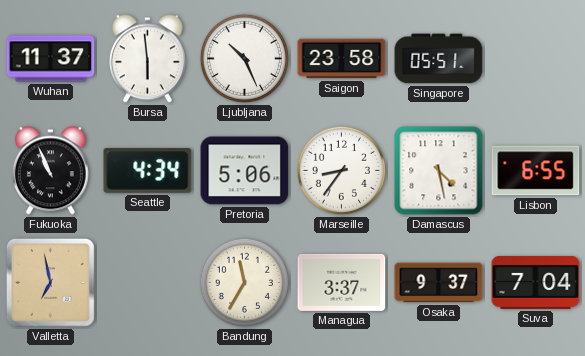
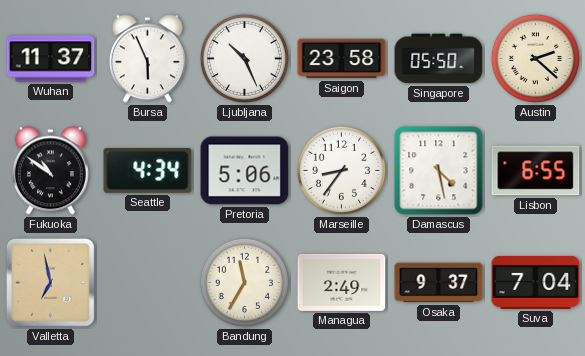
Bursa: 5:59 -> 5:56 (147, 59)
Singapore: 05:51 -> 05:50 (439, 59)
Austin: none -> 2:22 (535, 58)
Fukuoka: 10:56 -> 10:51 (50, 171)
Managua: 3:37 -> 2:49 (342, 282)
